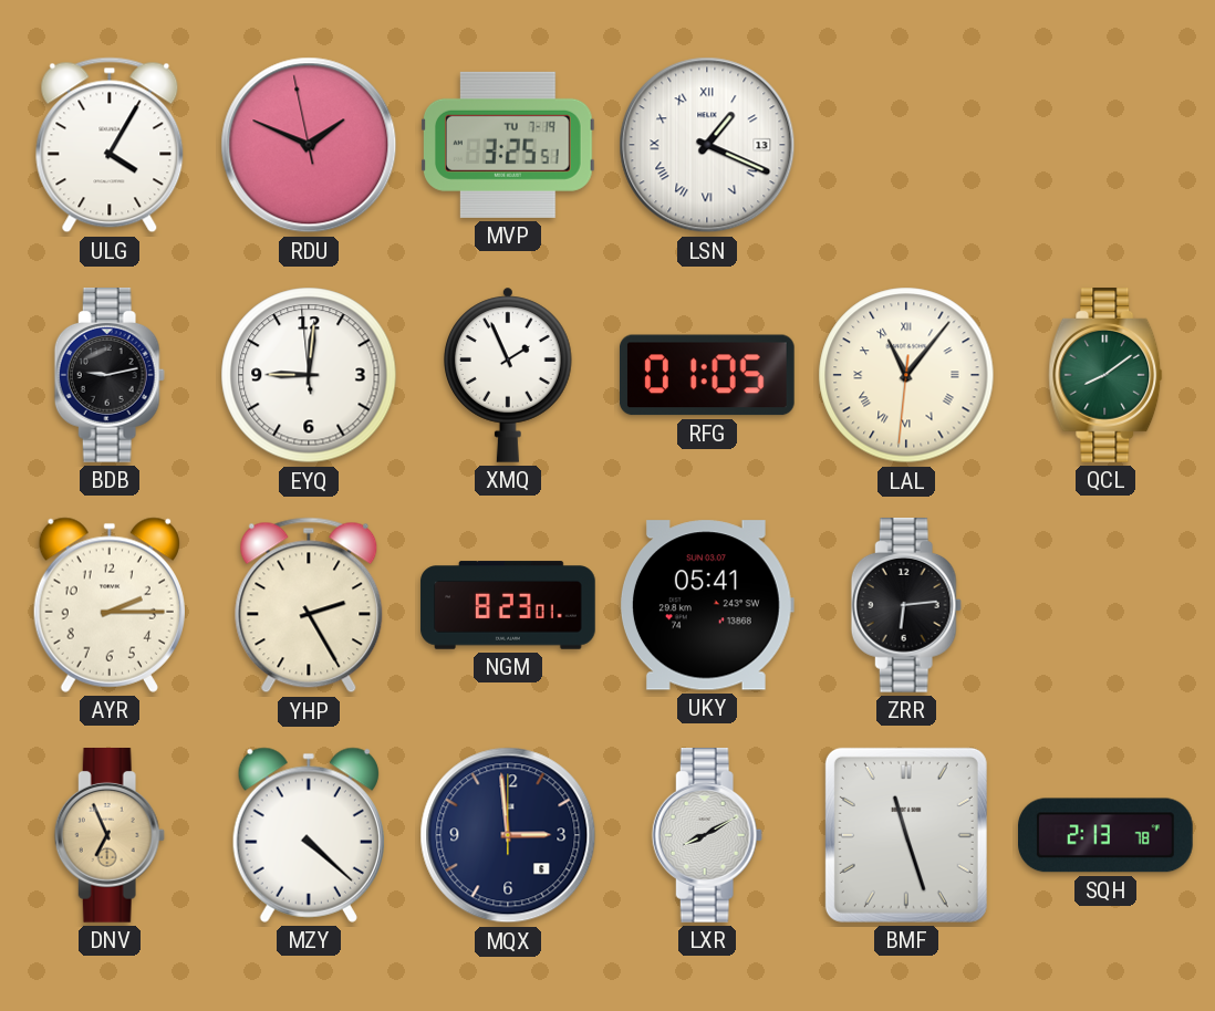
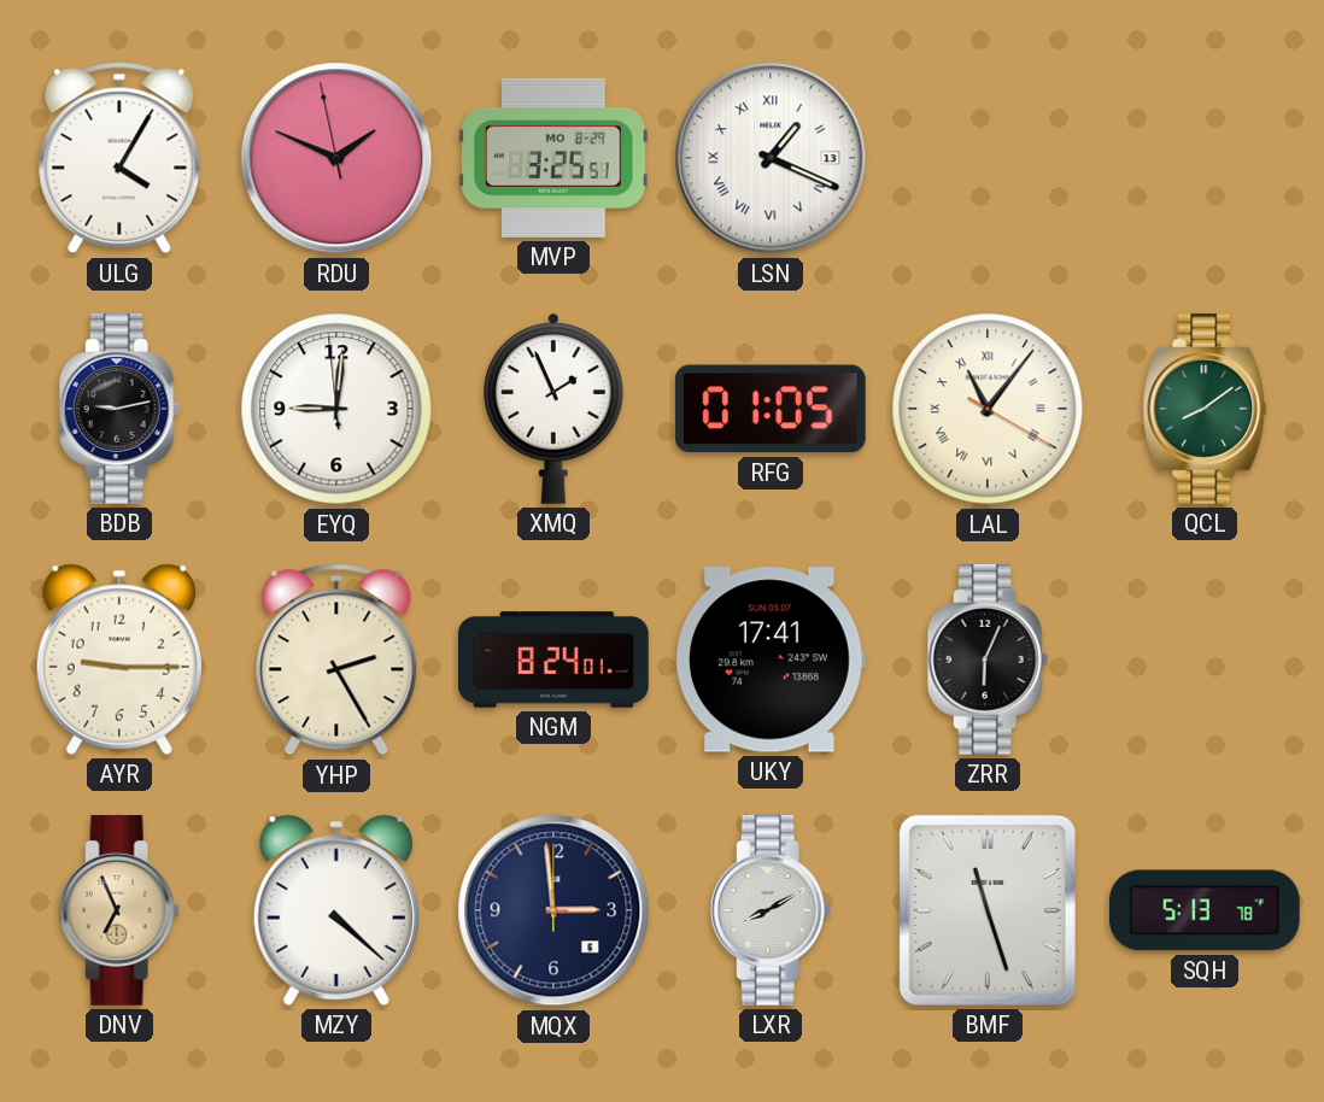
MVP date: TU 7-19 -> MO 8-29 (553, 158)
LAL: 11:06:31 -> 11:06:20 (988, 409)
AYR: 2:15 -> 9:15 (119, 660)
NGM: 8:23 -> 8:24 (553, 660)
UKY: 05:41 -> 17:41 (771, 660)
ZRR: 6:14 -> 6:04 (988, 661)
SQH: 2:13 -> 5:13 (1206, 910)
